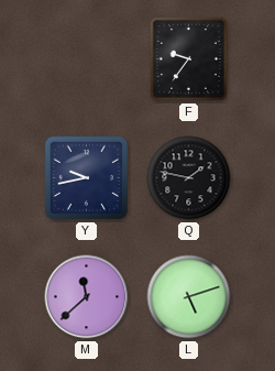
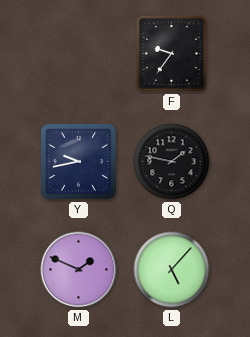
M: 11:38 -> 1:49 (79, 270)
L: 5:12 -> 5:07 (172, 270)
